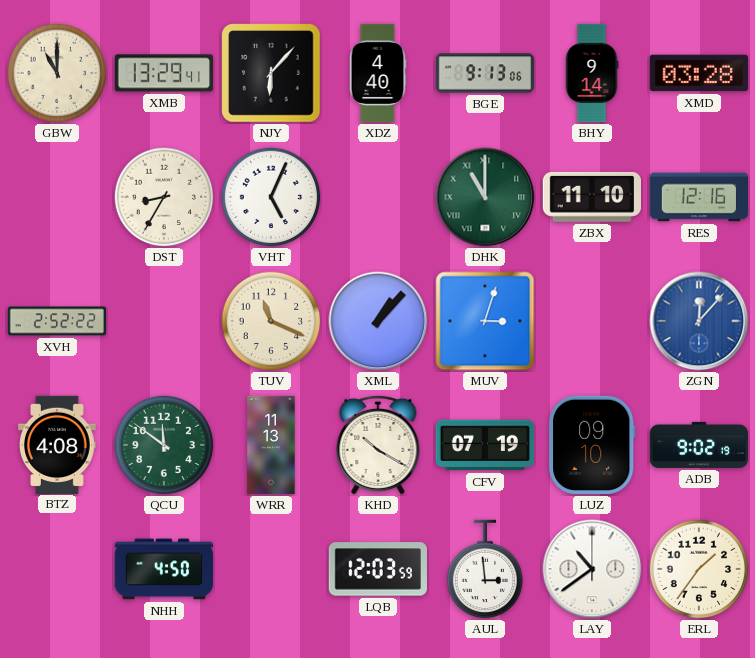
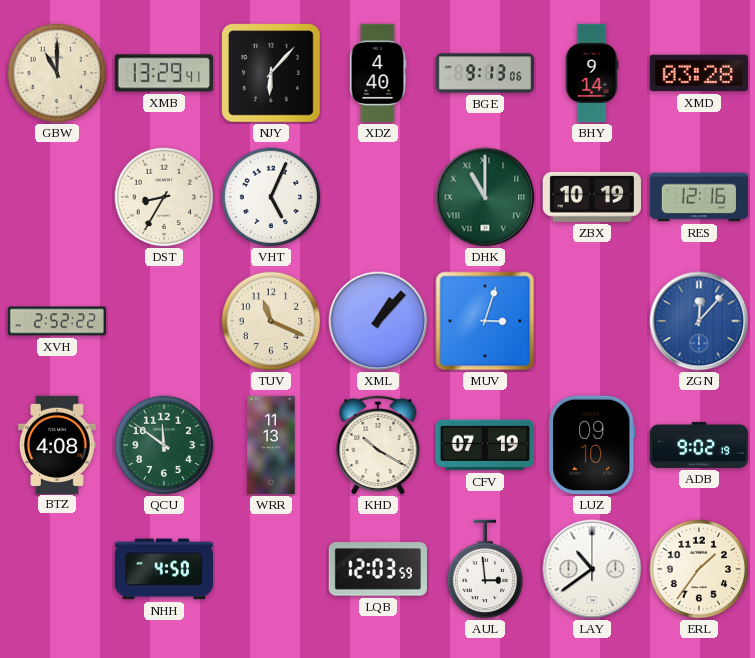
ZBX: 11:10 -> 10:19 (591, 197)
